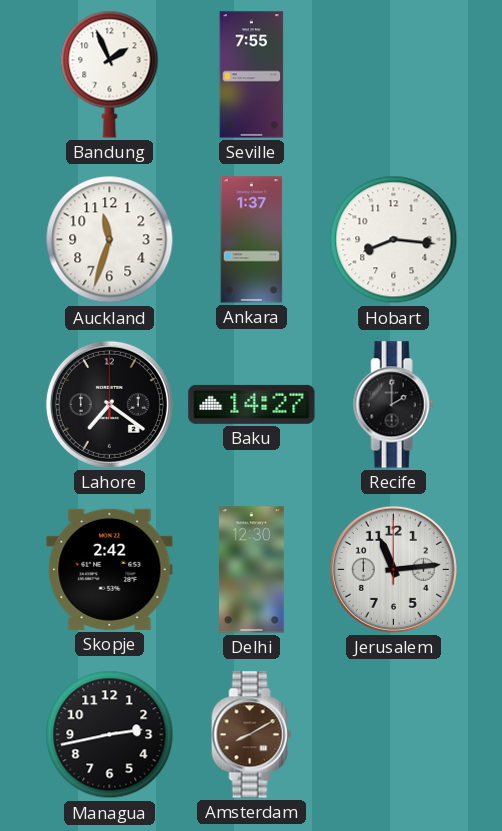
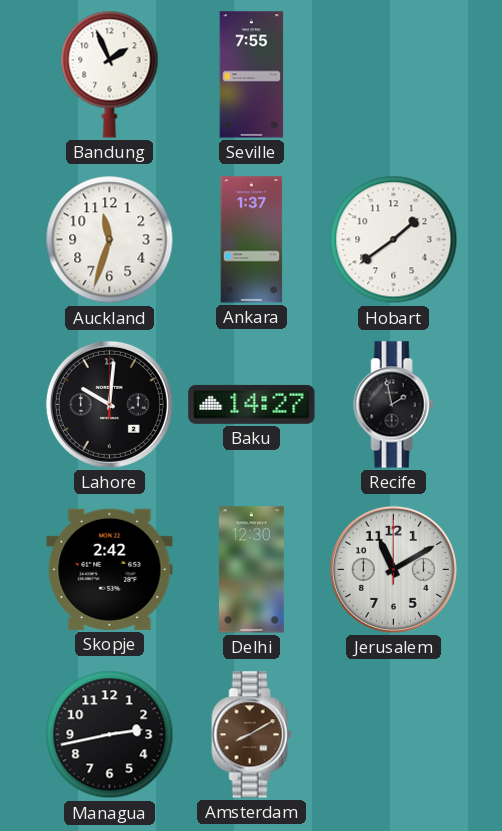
Hobart: 8:16 -> 1:39 (394, 240)
Lahore: 7:21 -> 10:01 (109, 404)
Recife: 2:00 -> 1:58 (394, 405)
Jerusalem: 11:14 -> 11:10 (393, 569)
